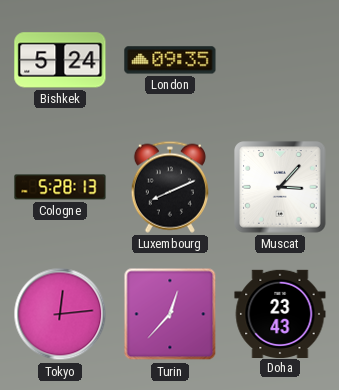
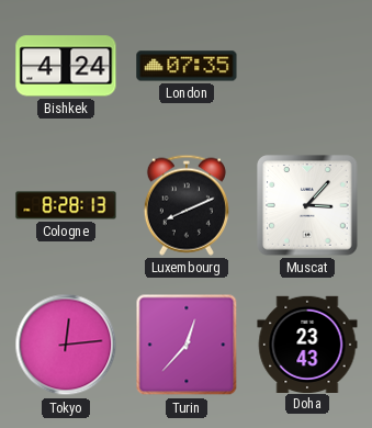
Bishkek: 5:24 -> 4:24 (66, 66)
London: 09:35 -> 07:35 (187, 66)
Cologne: 5:28 -> 8:28 (66, 205)
